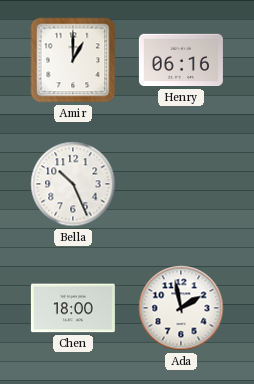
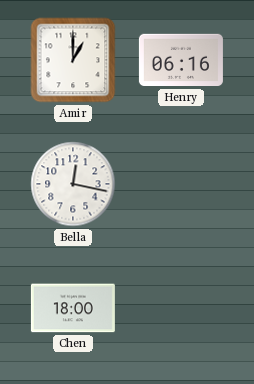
Bella: 10:26 -> 12:17 (73, 184)
Ada: 1:58 -> none (181, 308)
